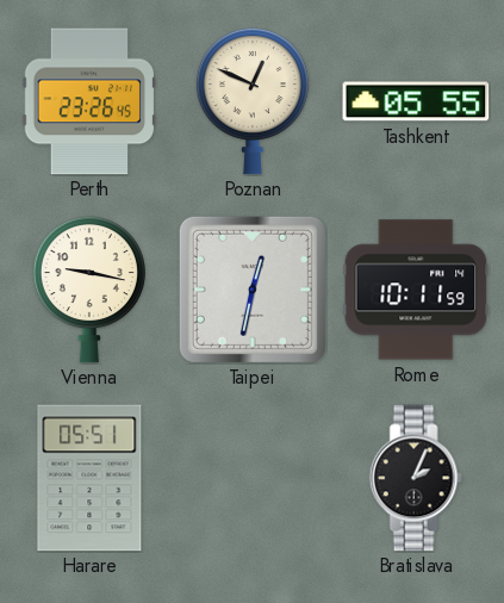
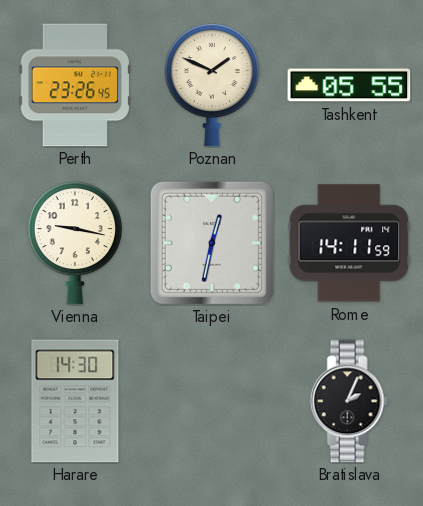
Poznan: 12:49 -> 1:49 (212, 85)
Rome: 10:11 -> 14:11 (349, 243)
Harare: 05:51 -> 14:30 (75, 401)
